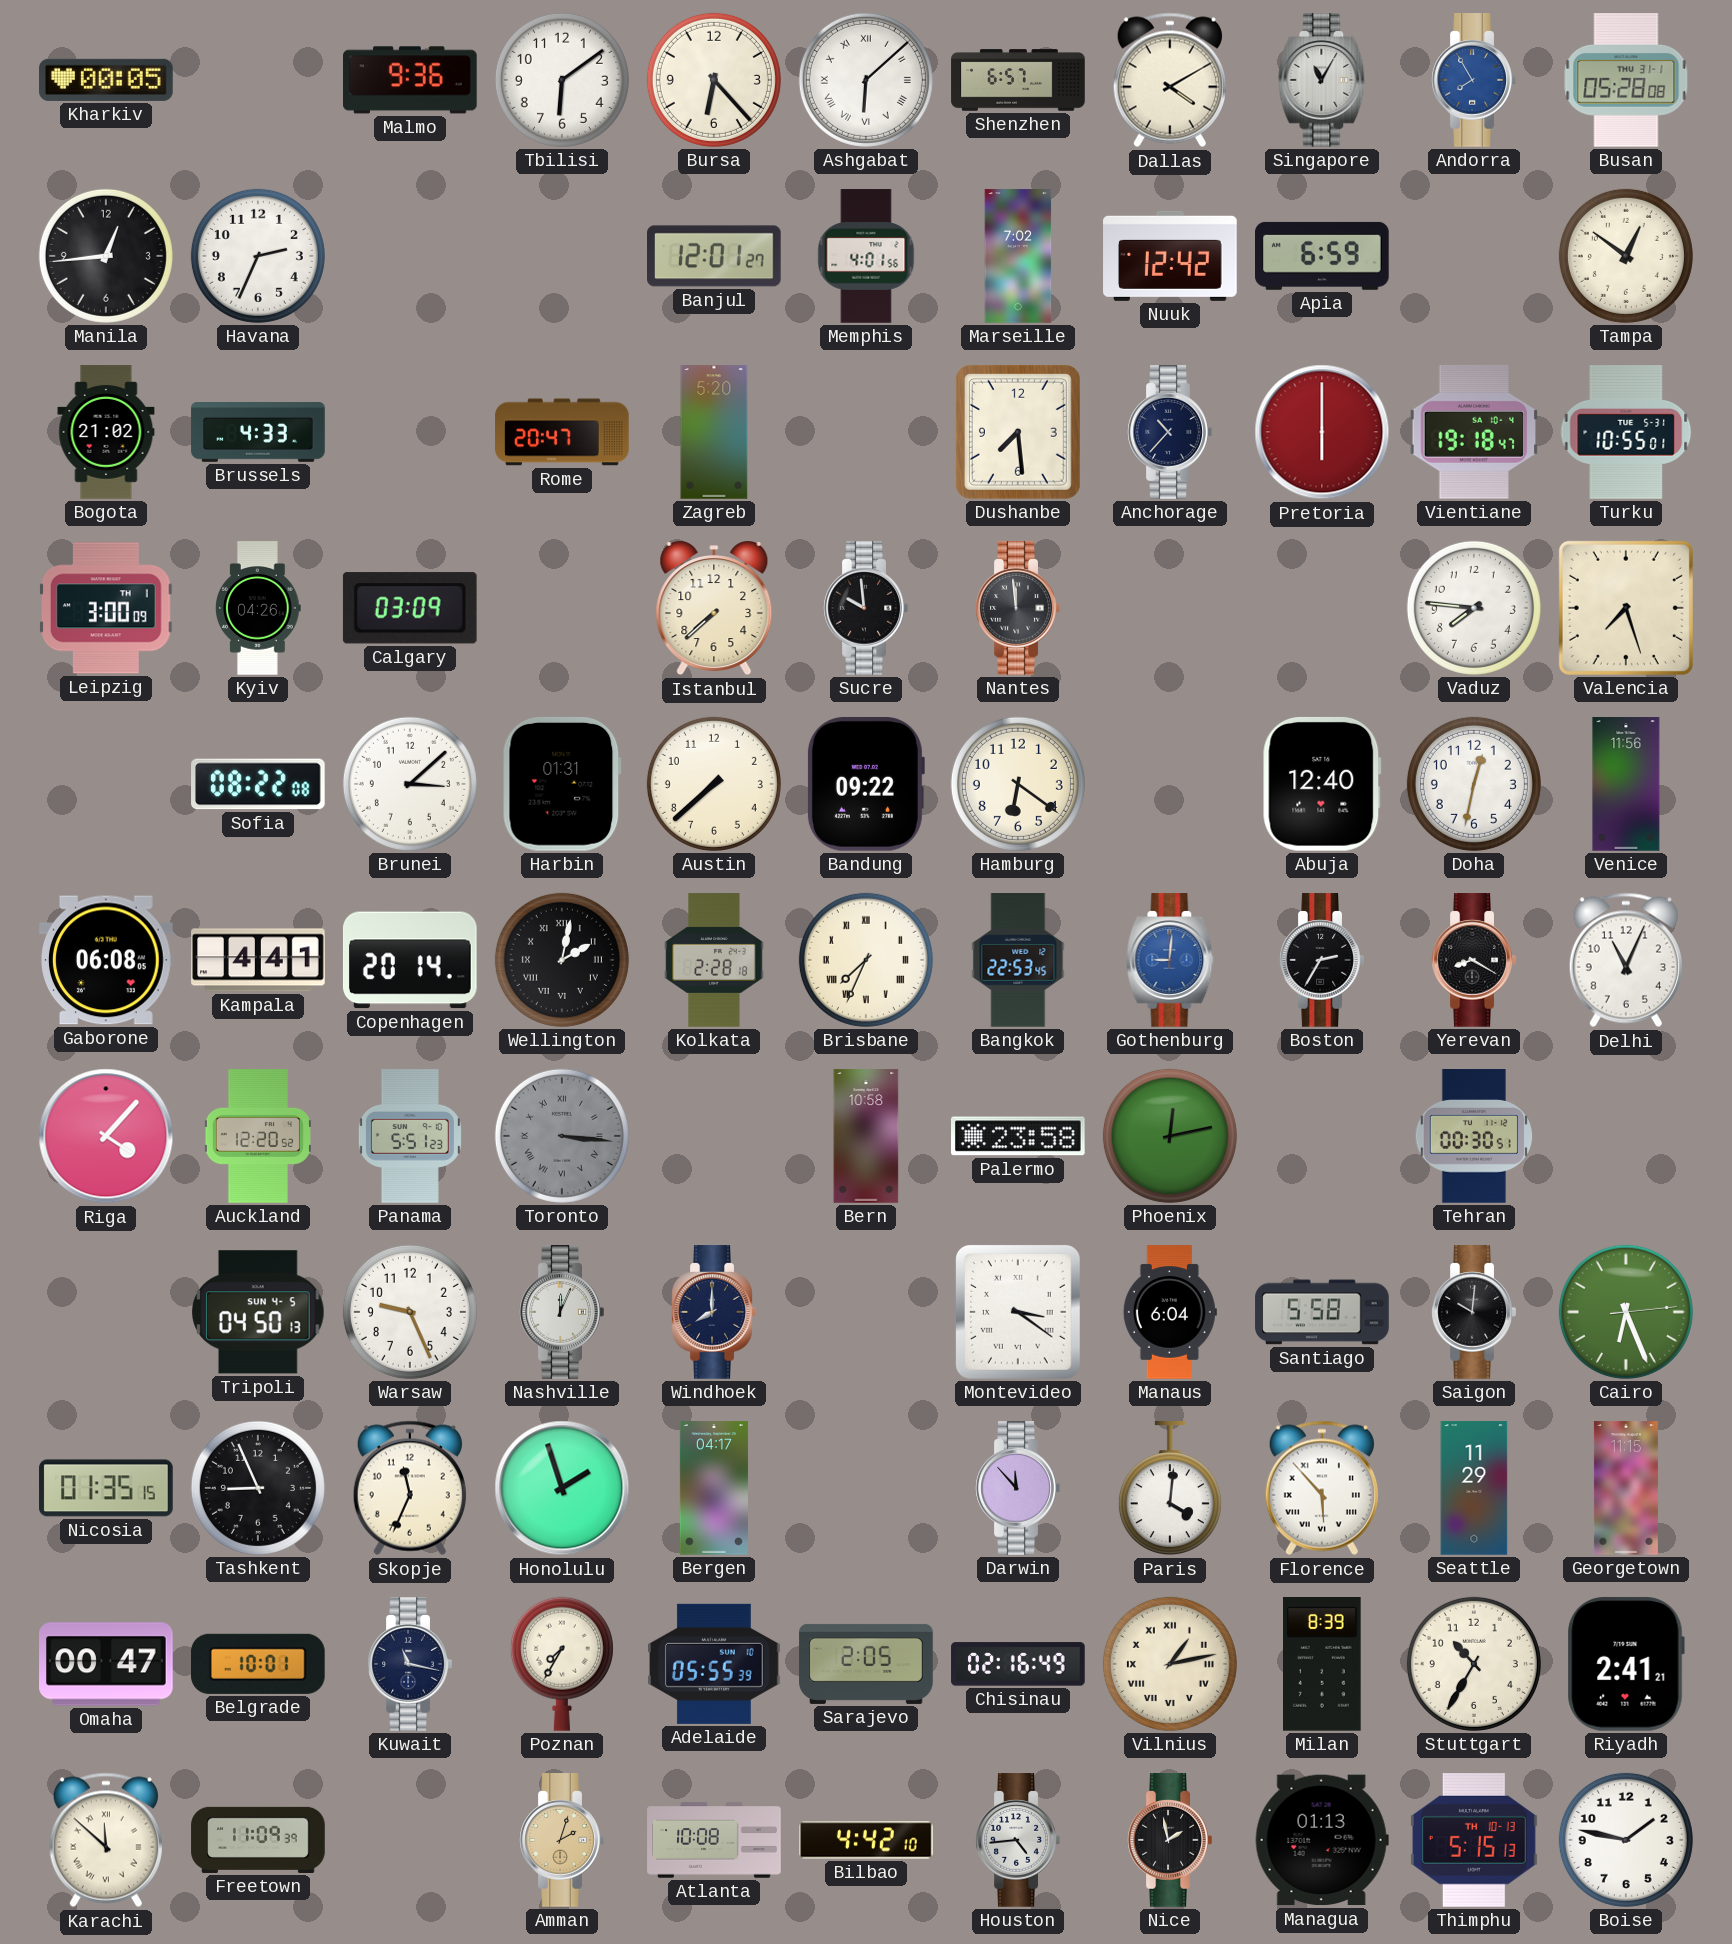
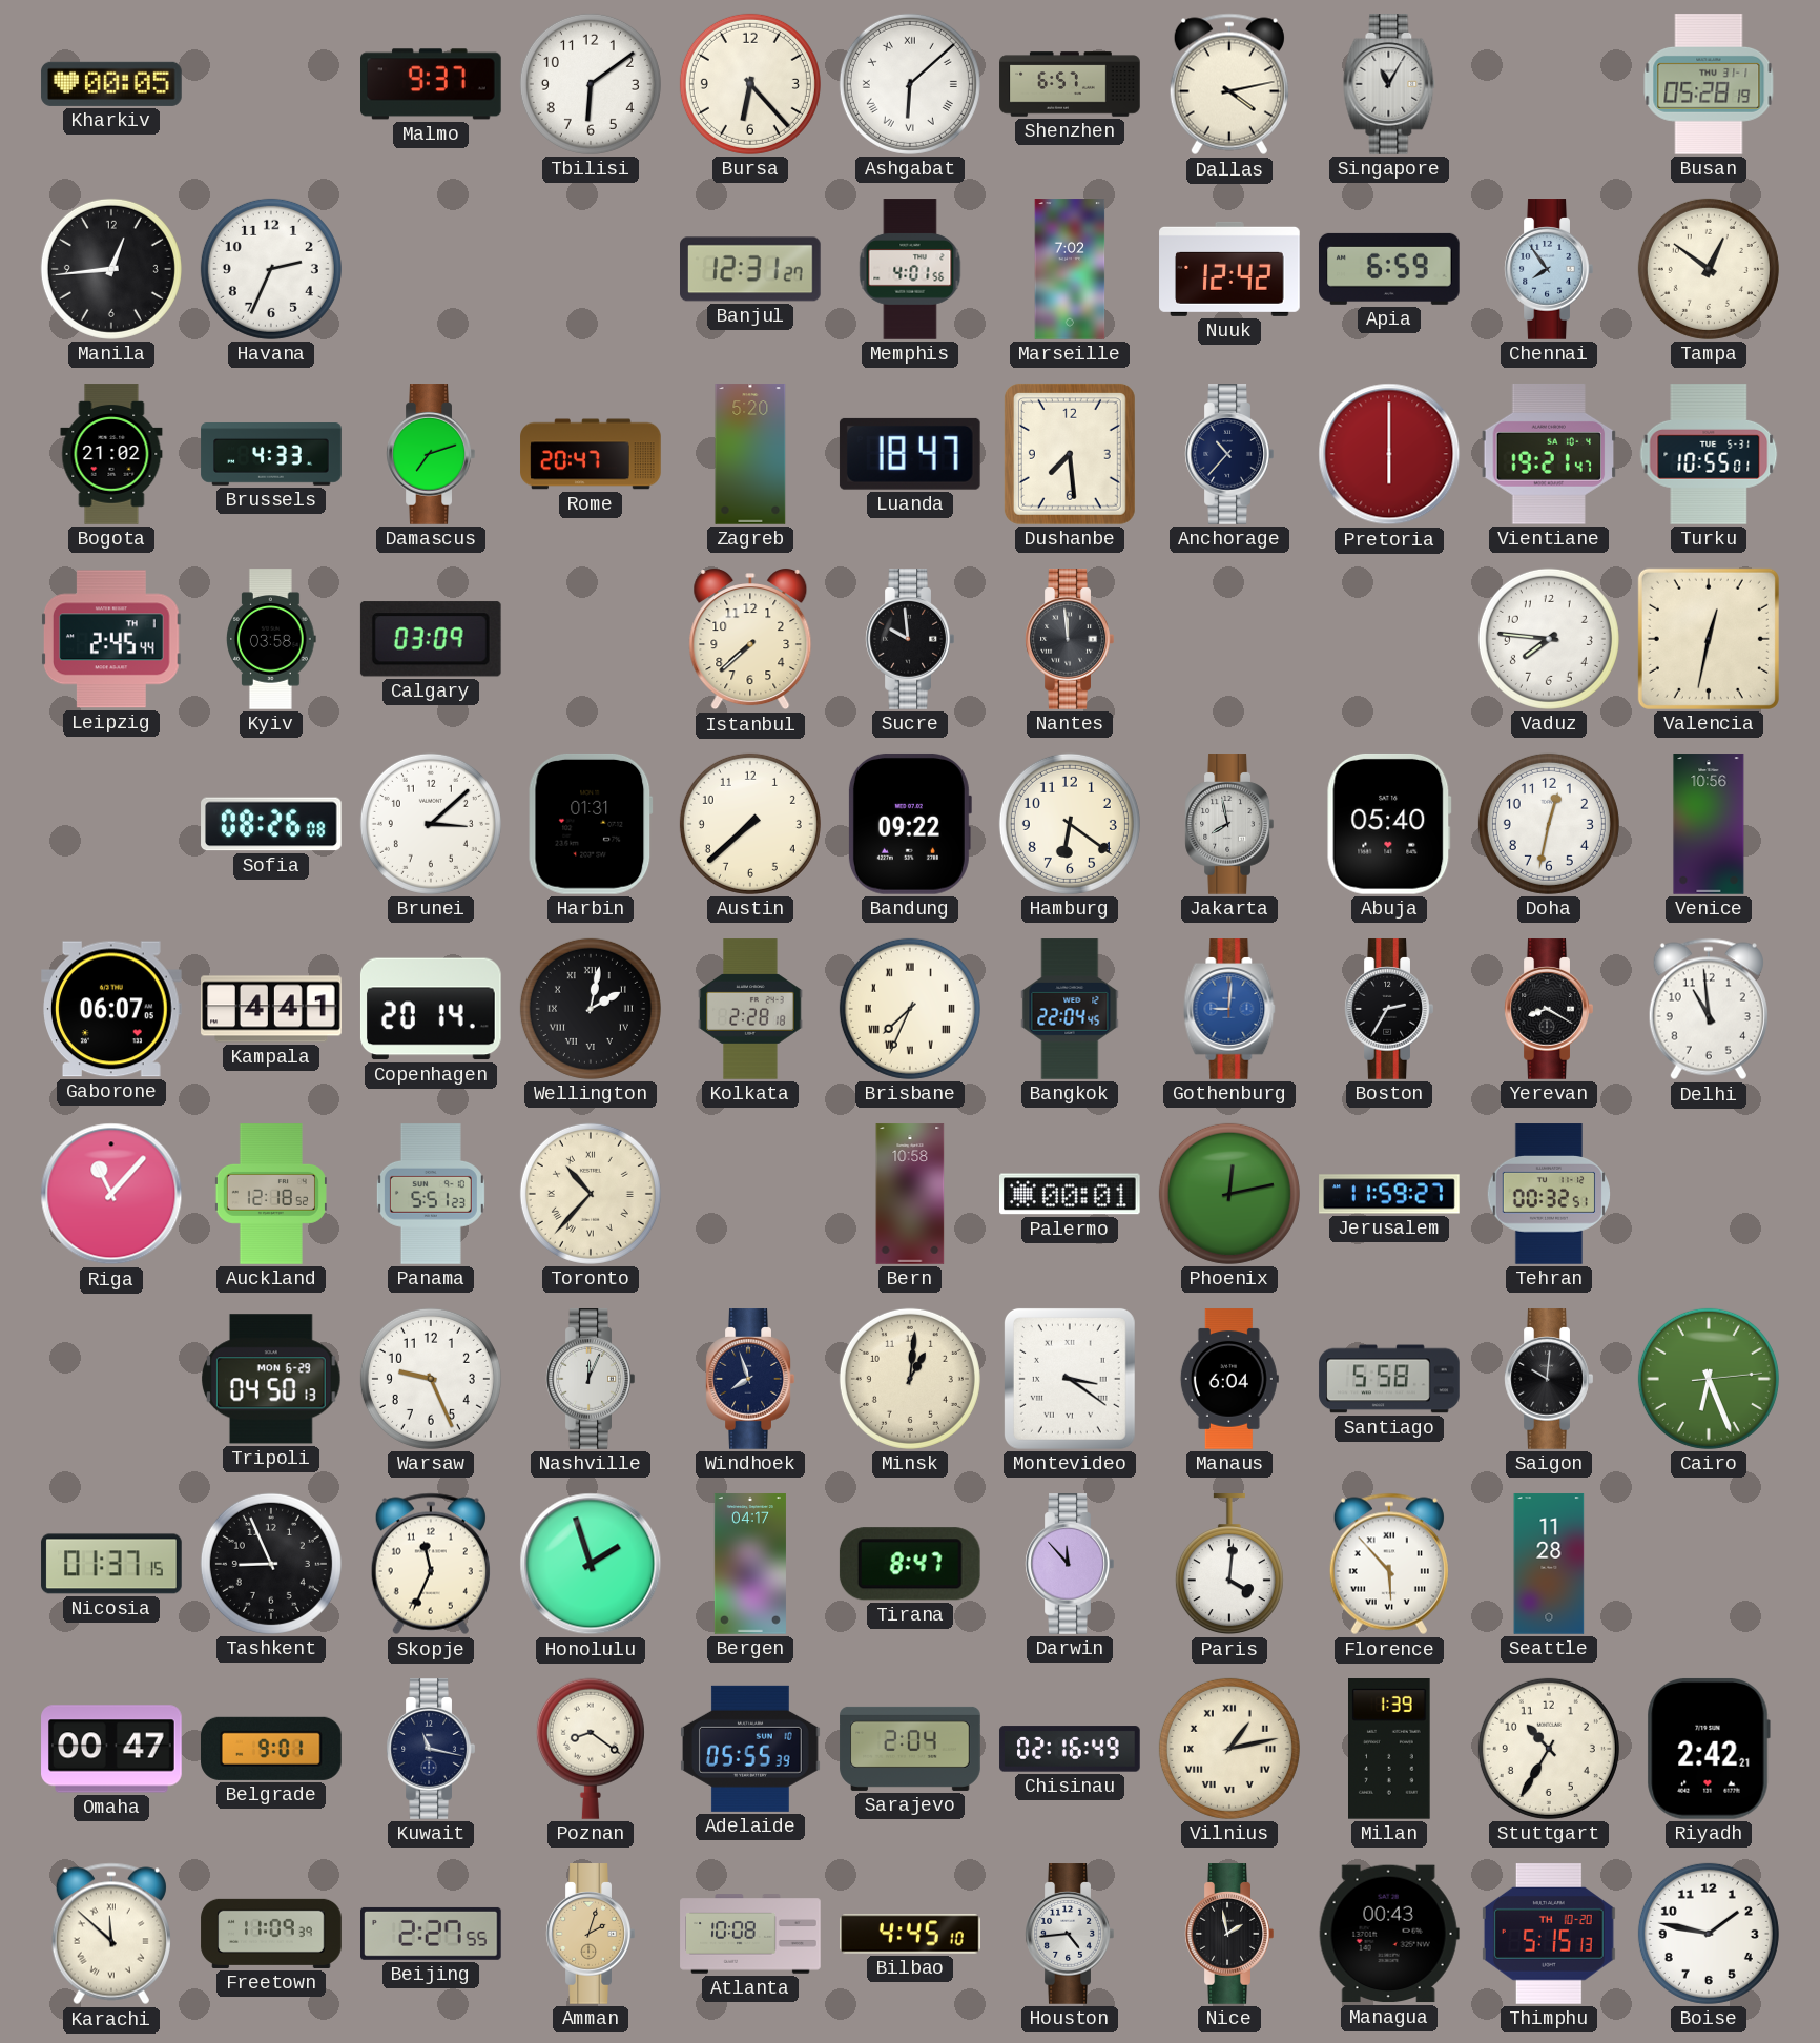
Malmo: 9:36 -> 9:37 (431, 84)
Dallas: 4:10 -> 4:13 (1229, 84)
Andorra: 7:55 -> none (1474, 80)
Busan: 05:28:08 -> 05:28:19 (1709, 85)
Banjul: 12:01 -> 12:31 (751, 269)
Chennai: none -> 7:54 (1549, 269)
Damascus: none -> 7:12 (431, 454)
Luanda: none -> 18:47 (910, 454)
Vientiane: 19:18 -> 19:21 (1549, 454)
Leipzig: 3:00 -> 2:45 (111, 639)
Kyiv: 04:26 -> 03:58 (272, 639)
Valencia: 7:27 -> 12:32 (1709, 639)
Sofia: 08:22 -> 08:26 (271, 824)
Jakarta: none -> 7:58 (1229, 824)
Abuja: 12:40 -> 05:40 (1389, 824)
Venice: 11:56 -> 10:56 (1709, 824)
Gaborone: 06:08 -> 06:07 (112, 1009)
Bangkok: 22:53 -> 22:04 (1070, 1009)
Delhi: 11:04 -> 10:59 (1709, 1009)
Riga: 4:07 -> 11:07 (111, 1194)
Auckland: 12:20 -> 12:18 (271, 1194)
Toronto: 3:16 -> 10:37 (591, 1194)
Toronto dial: grey -> cream (591, 1194)
Palermo: 23:58 -> 00:01 (1071, 1194)
Jerusalem: none -> 11:59 (1389, 1194)
Tehran: 00:30 -> 00:32 (1549, 1194)
Tripoli date: SUN 4-5 -> MON 6-29 (271, 1379)
Windhoek: 8:00 -> 7:57 (750, 1379)
Minsk: none -> 1:01 (910, 1379)
Nicosia: 01:35 -> 01:37 (111, 1564)
Tirana: none -> 8:47 (910, 1564)
Seattle: 11:29 -> 11:28 (1549, 1564)
Georgetown: 11:15 -> none (1626, 1488)
Belgrade: 10:01 -> 9:01 (272, 1749)
Poznan: 7:35 -> 8:21 (591, 1749)
Sarajevo: 2:05 -> 2:04 (910, 1749)
Milan: 8:39 -> 1:39 (1390, 1750)
Riyadh: 2:41 -> 2:42 (1709, 1749)
Beijing: none -> 2:27 (432, 1934)
Bilbao: 4:42 -> 4:45 (910, 1934)
Managua: 01:13 -> 00:43 (1389, 1934)
Thimphu date: TH 10-13 -> TH 10-20 (1549, 1935)
